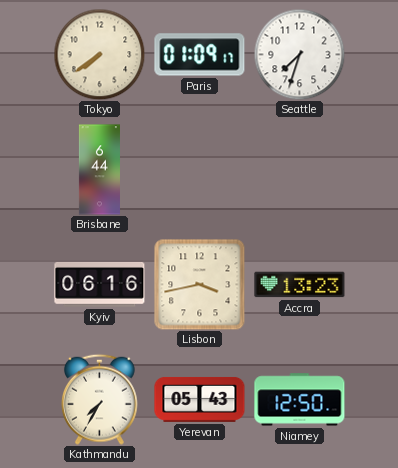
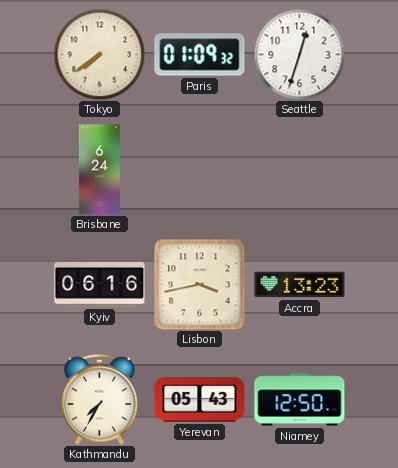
Paris: 01:09:17 -> 01:09:32 (200, 55)
Seattle: 7:33 -> 12:33 (299, 54)
Brisbane: 6:44 -> 6:24 (99, 170)
